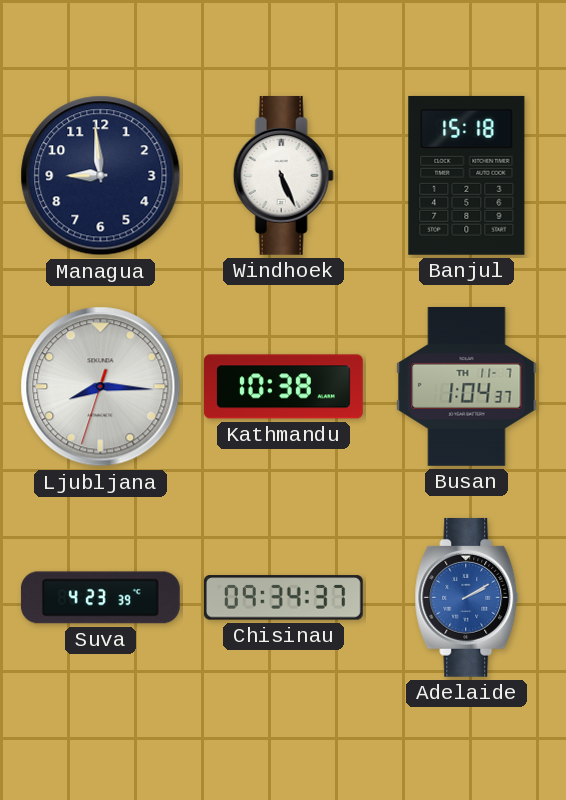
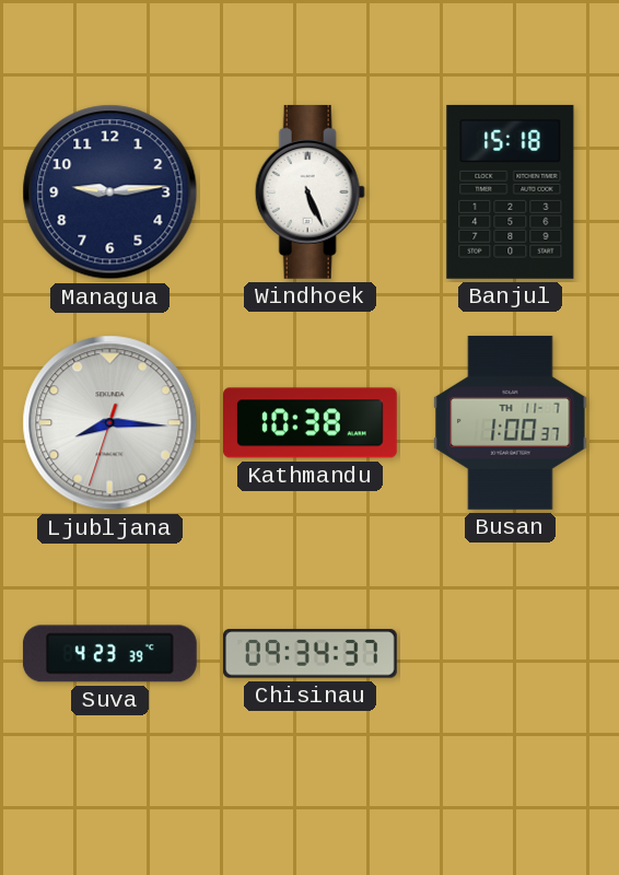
Managua: 8:59 -> 9:14 (110, 192)
Busan: 1:04 -> 1:00 (511, 422)
Adelaide: 2:10 -> none (467, 597)
